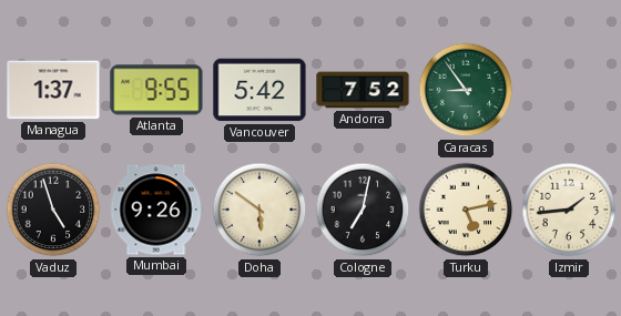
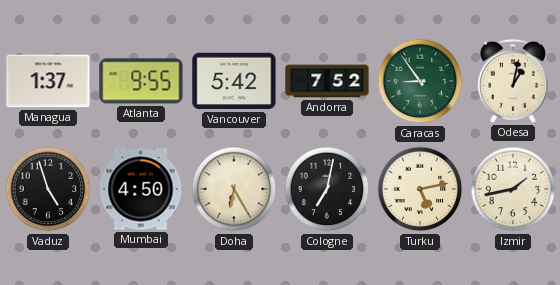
Odesa: none -> 1:02 (513, 81)
Mumbai: 9:26 -> 4:50 (141, 189)
Doha: 5:51 -> 6:25 (234, 189)
Izmir: 1:44 -> 1:43 (513, 189)
